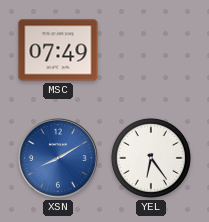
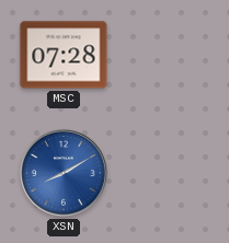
MSC: 07:49 -> 07:28 (64, 55)
YEL: 6:24 -> none (151, 158)
